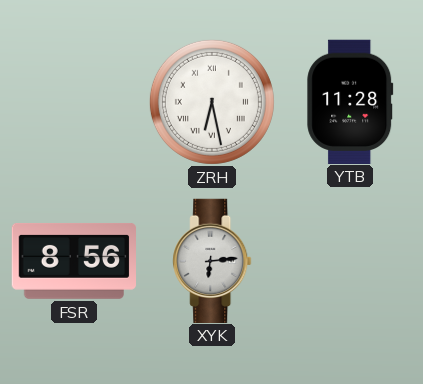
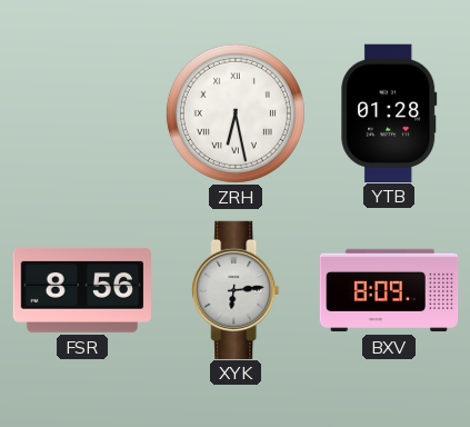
YTB: 11:28 -> 01:28 (389, 112)
BXV: none -> 8:09 (389, 290)
